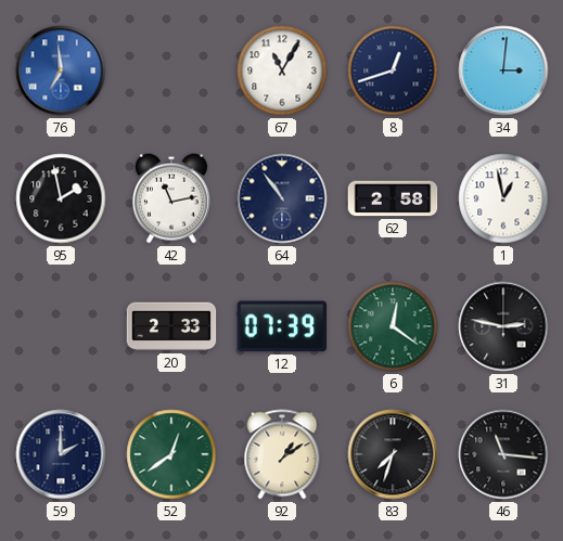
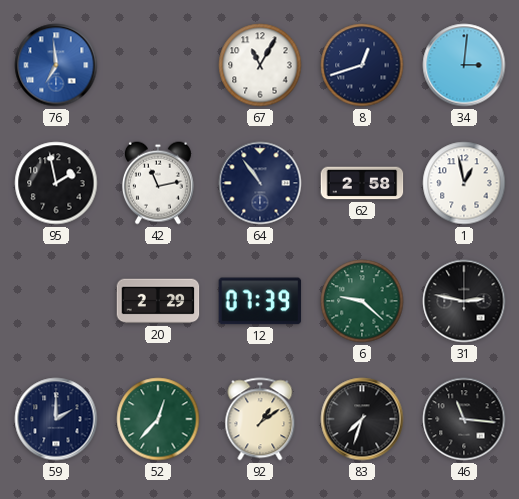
20: 2:33 -> 2:29 (158, 301)
6: 12:21 -> 9:22 (362, 301)
52: 12:39 -> 12:37 (158, 419)
